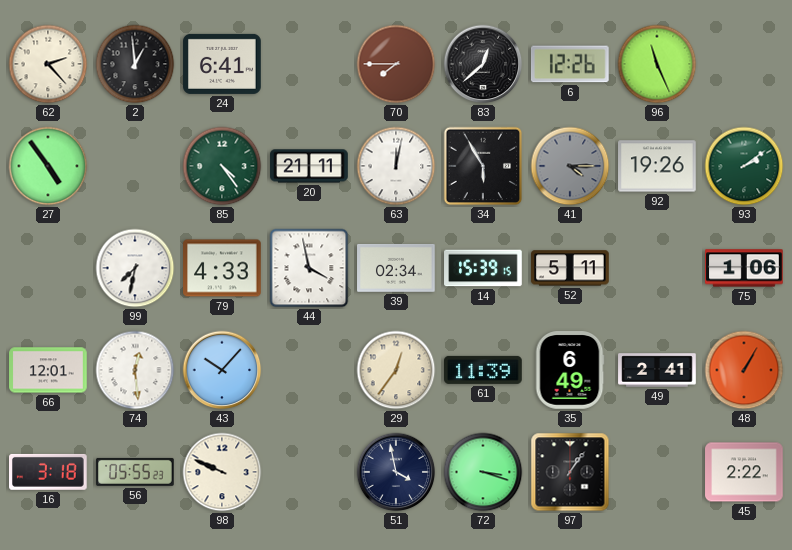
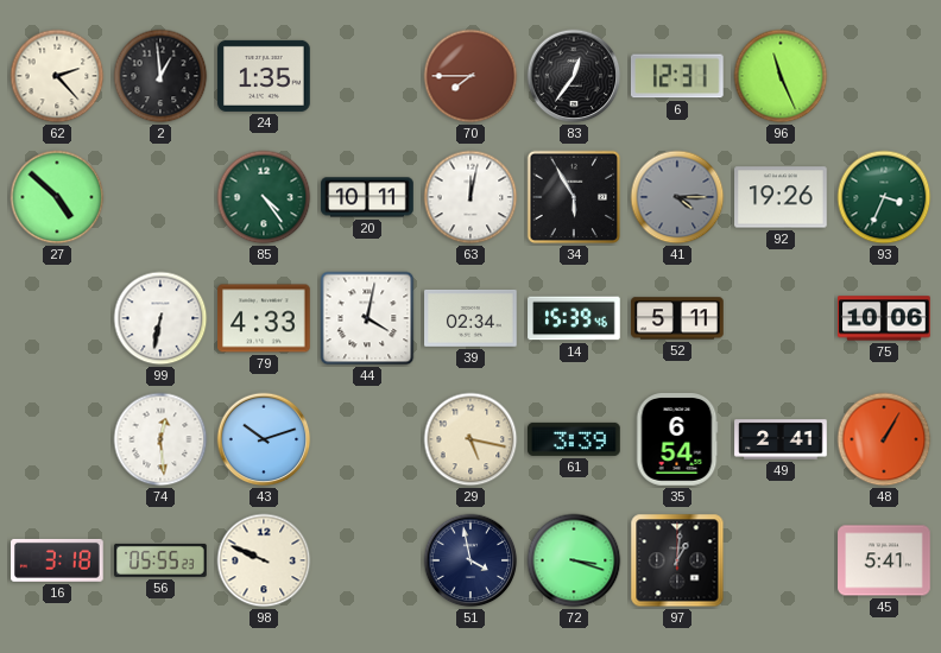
24: 6:41 -> 1:35 (264, 76)
83: 12:38 -> 12:36 (574, 76)
6: 12:26 -> 12:31 (677, 76)
27: 4:54 -> 4:52 (57, 197)
20: 21:11 -> 10:11 (367, 197)
93: 2:09 -> 3:34 (884, 197)
99: 7:32 -> 6:32 (160, 318)
44: 3:58 -> 4:02 (367, 318)
14: 15:39:15 -> 15:39:46 (574, 318)
75: 1:06 -> 10:06 (884, 318)
66: 12:01 -> none (48, 370)
43: 10:07 -> 10:12 (264, 439)
29: 12:36 -> 5:17 (470, 439)
61: 11:39 -> 3:39 (574, 439)
35: 6:49 -> 6:54 (677, 439)
97: 1:06 -> 1:01 (677, 560)
45: 2:22 -> 5:41 (884, 560)
